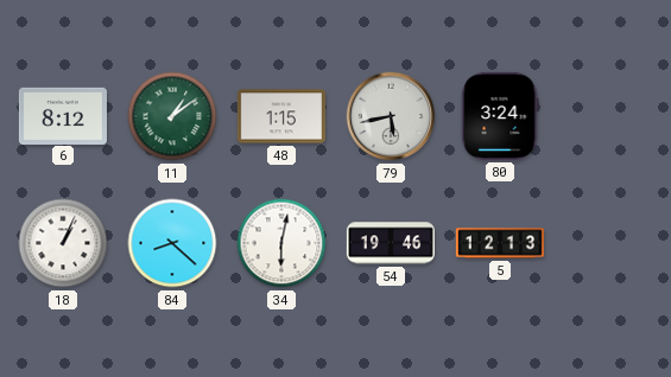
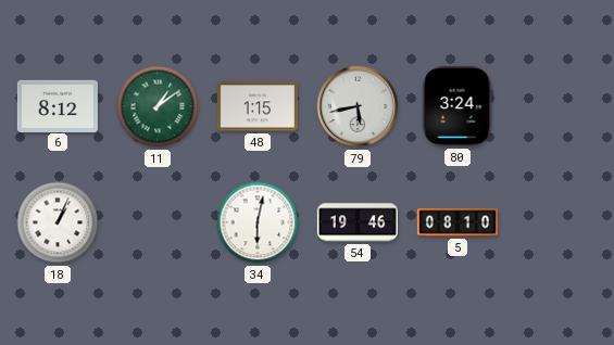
84: 8:22 -> none (172, 243)
5: 12:13 -> 08:10 (456, 222)
